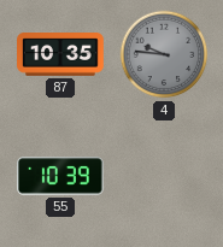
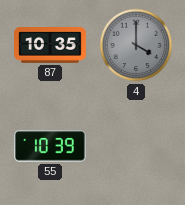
4: 9:46 -> 4:00 (136, 45)
